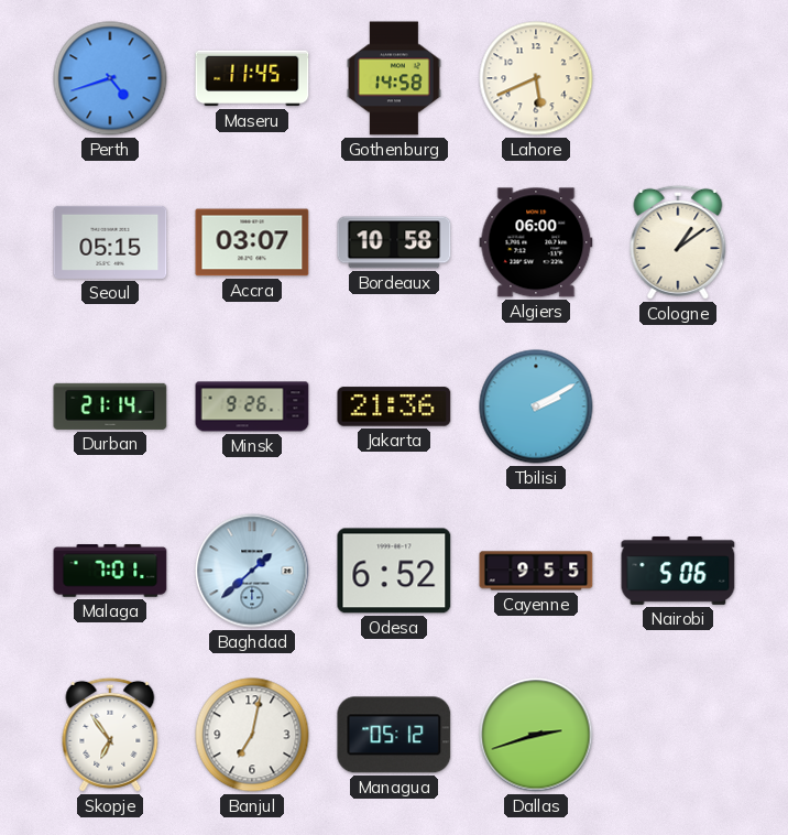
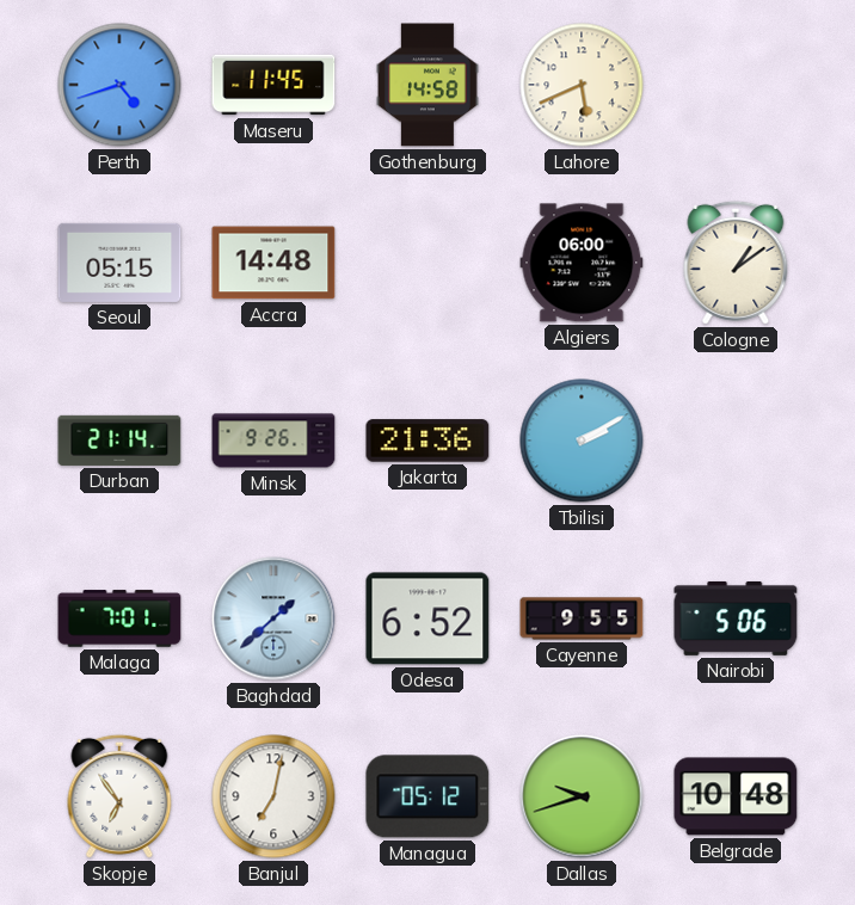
Accra: 03:07 -> 14:48 (273, 263)
Bordeaux: 10:58 -> none (394, 242)
Dallas: 2:42 -> 9:42 (582, 796)
Belgrade: none -> 10:48 (736, 796)
